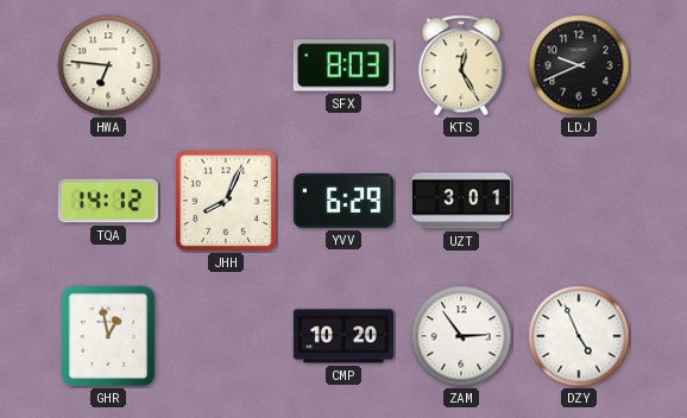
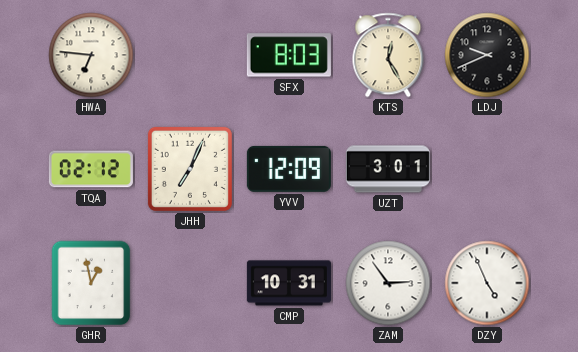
TQA: 14:12 -> 02:12 (91, 169)
JHH: 8:04 -> 7:04 (190, 169)
YVV: 6:29 -> 12:09 (289, 169)
CMP: 10:20 -> 10:31 (289, 283)
